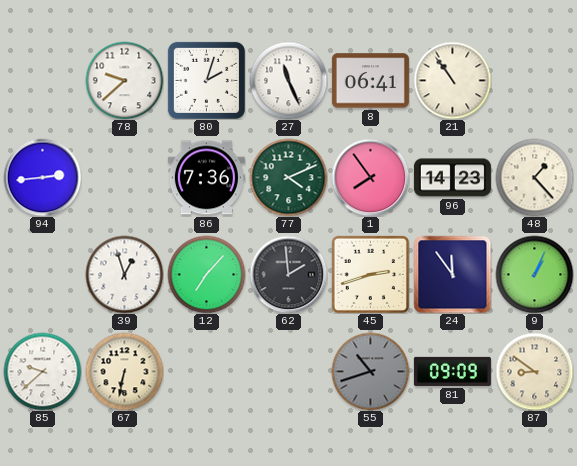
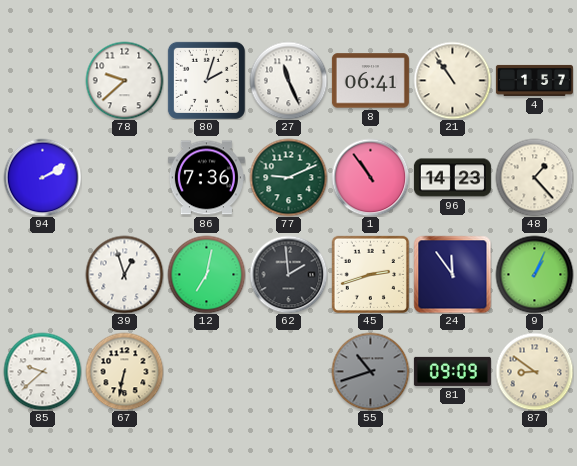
4: none -> 1:57 (534, 80)
94: 2:44 -> 2:10 (42, 177)
77: 4:11 -> 9:11 (288, 177)
1: 7:54 -> 10:54 (370, 177)
12: 7:07 -> 7:02 (206, 274)
